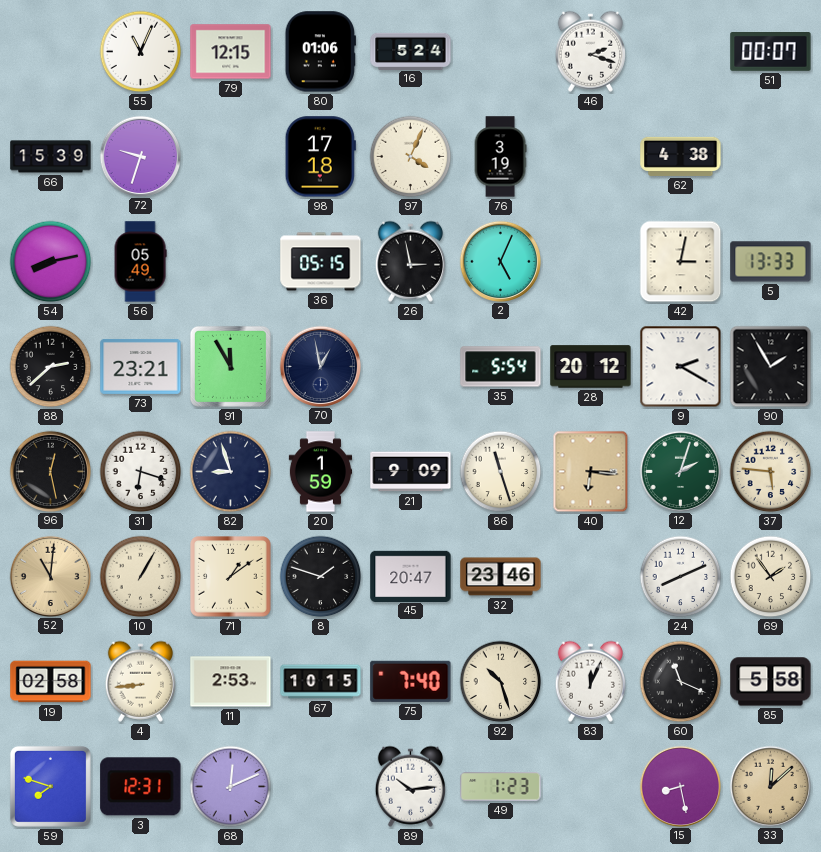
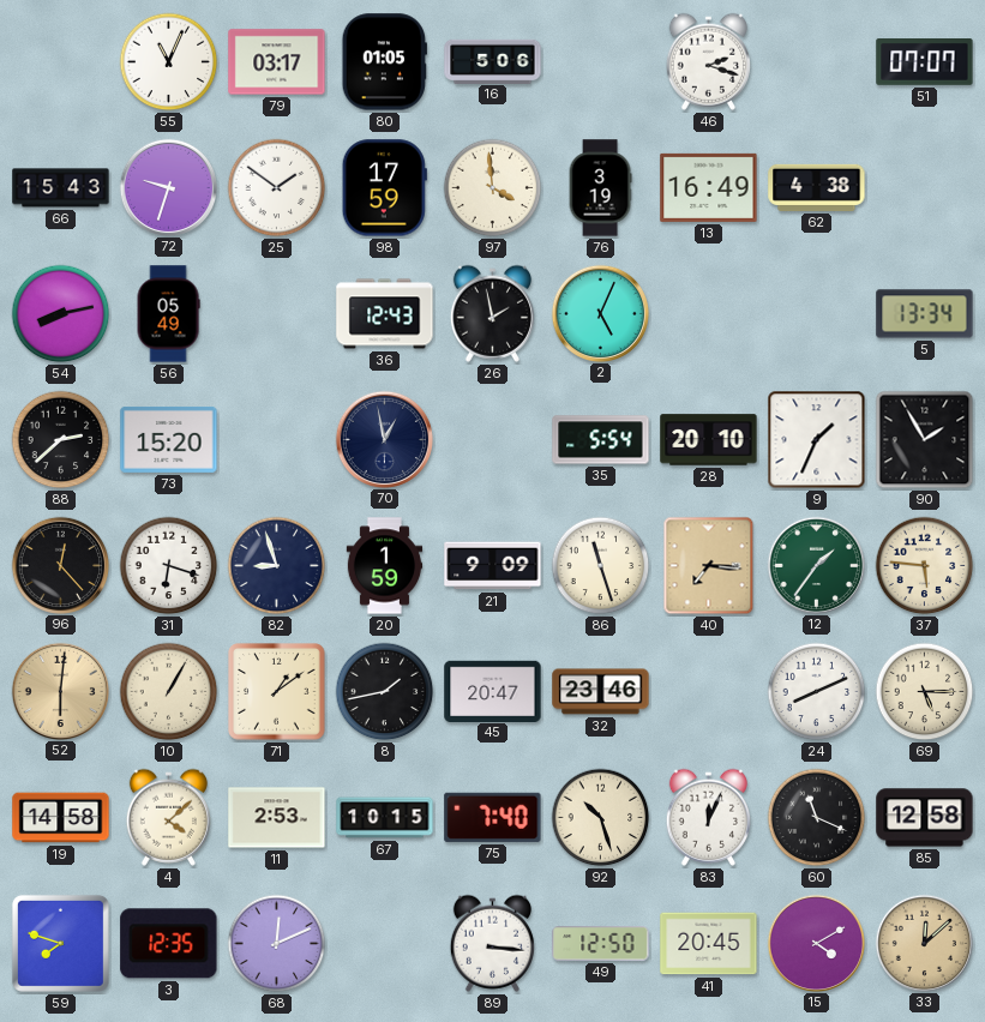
79: 12:15 -> 03:17 (277, 62)
80: 01:06 -> 01:05 (384, 62)
16: 5:24 -> 5:06 (493, 61)
51: 00:07 -> 07:07 (925, 62)
66: 15:39 -> 15:43 (61, 188)
25: none -> 1:51 (277, 188)
98: 17:18 -> 17:59 (384, 188)
97: 4:04 -> 3:59 (493, 188)
13: none -> 16:49 (709, 187)
36: 05:15 -> 12:43 (385, 314)
26: 2:58 -> 1:58 (492, 313)
42: 3:02 -> none (681, 262)
5: 13:33 -> 13:34 (925, 314)
73: 23:21 -> 15:20 (169, 439)
91: 11:55 -> none (230, 366)
28: 20:12 -> 20:10 (709, 440)
9: 2:20 -> 1:34 (817, 440)
96: 12:28 -> 12:23 (60, 565)
40: 6:16 -> 7:16 (709, 566)
12: 2:03 -> 1:36 (816, 565)
52: 11:01 -> 6:01 (60, 691)
8: 1:48 -> 1:43 (385, 692)
69: 1:54 -> 5:15 (925, 692)
19: 02:58 -> 14:58 (61, 818)
4: 8:44 -> 4:08 (168, 817)
85: 5:58 -> 12:58 (925, 818)
3: 12:31 -> 12:35 (169, 944)
89: 10:14 -> 3:16 (492, 943)
49: 1:23 -> 12:50 (601, 944)
41: none -> 20:45 (709, 944)
15: 8:28 -> 4:10 (816, 943)
